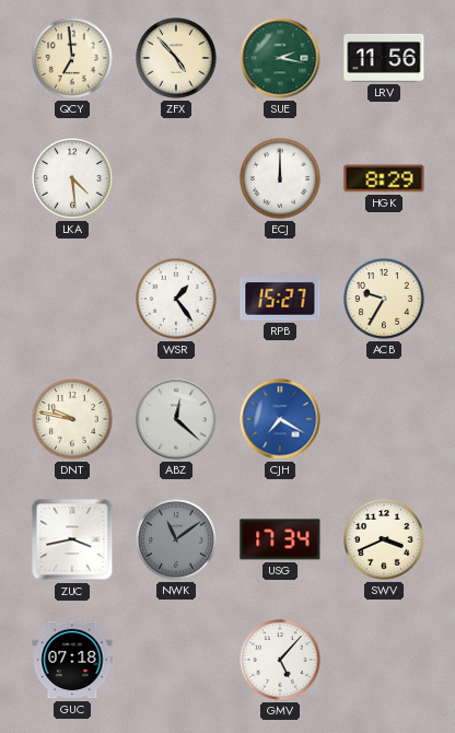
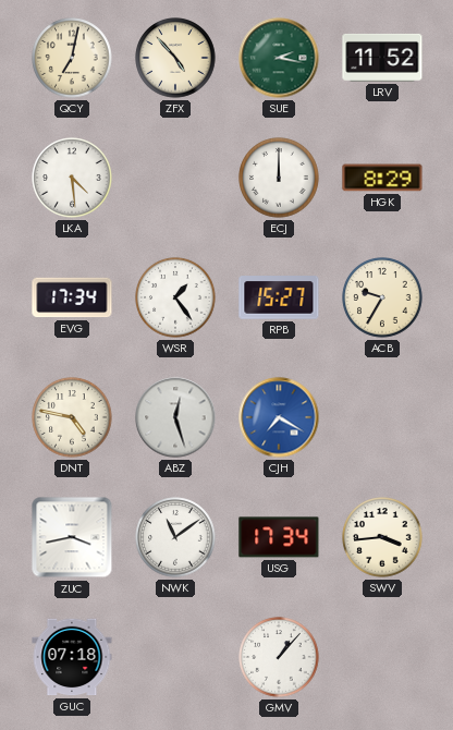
QCY: 6:59 -> 7:02 (72, 58)
LRV: 11:56 -> 11:52 (382, 58)
EVG: none -> 17:34 (72, 297)
DNT: 9:47 -> 4:47 (72, 417)
ABZ: 12:22 -> 12:27 (175, 417)
NWK dial: grey -> white (175, 537)
SWV: 3:41 -> 3:44 (382, 537)
GMV: 5:07 -> 1:07 (279, 657)
